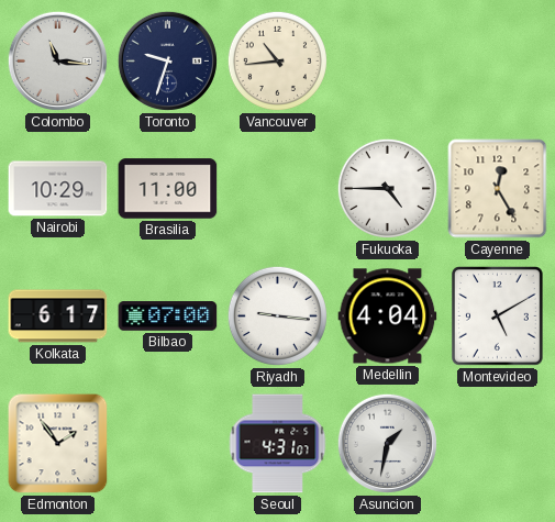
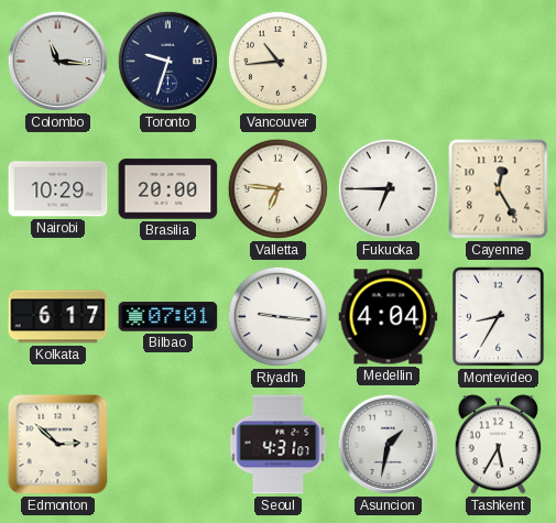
Brasilia: 11:00 -> 20:00 (168, 189)
Valletta: none -> 6:46 (277, 188)
Fukuoka: 4:45 -> 6:45 (388, 188)
Bilbao: 07:00 -> 07:01 (168, 317)
Montevideo: 5:10 -> 8:35 (499, 317)
Edmonton: 1:54 -> 2:52 (58, 445)
Tashkent: none -> 5:35 (498, 445)
